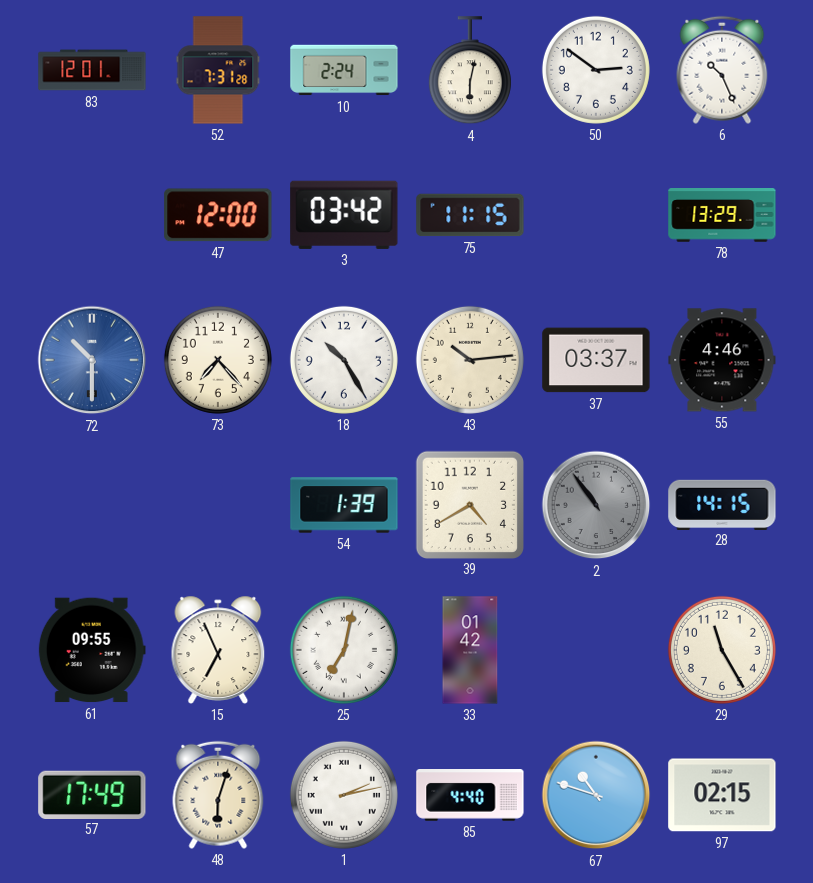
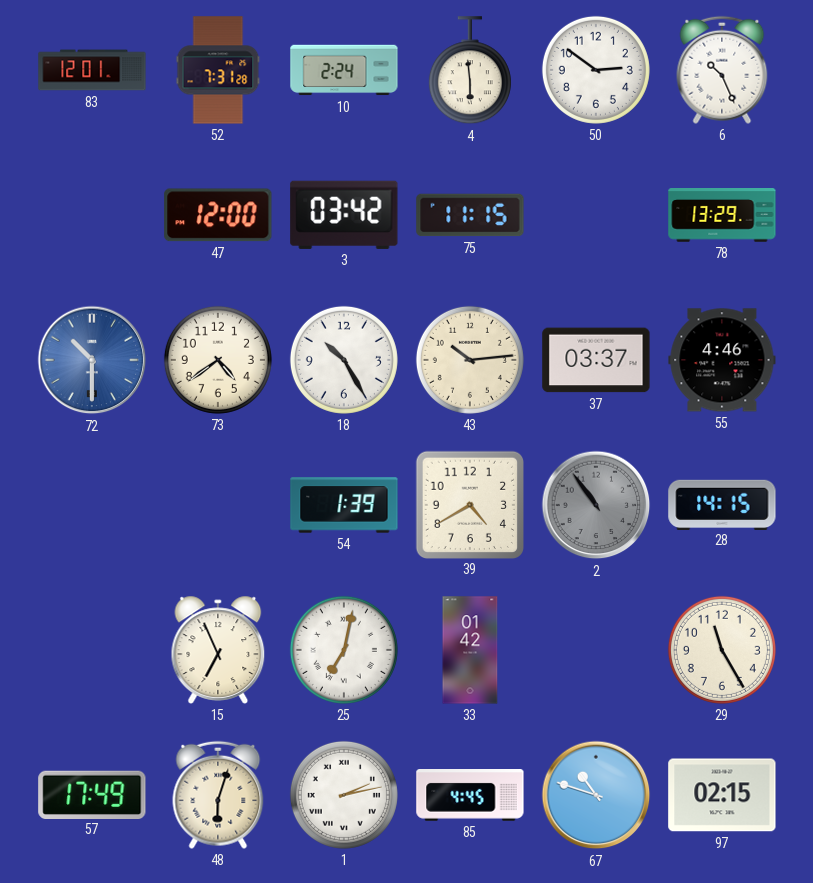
4: 6:02 -> 5:59 (470, 71)
73: 7:23 -> 4:39 (218, 360)
61: 09:55 -> none (92, 650)
85: 4:40 -> 4:45 (470, 796)
